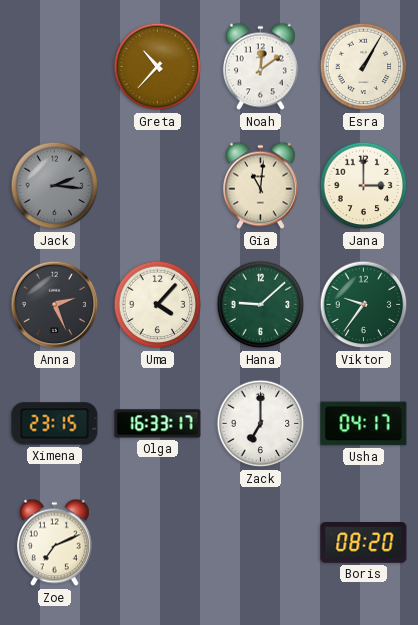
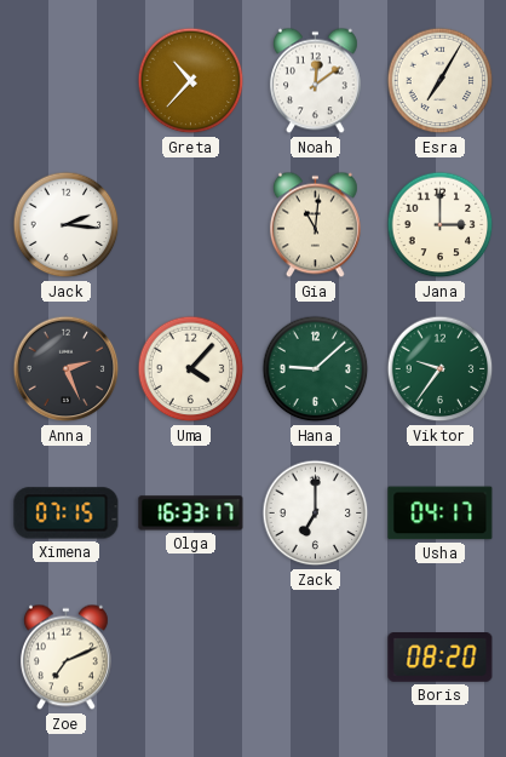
Esra: 1:05 -> 7:05 (441, 81)
Jack dial: grey -> white (67, 225)
Ximena: 23:15 -> 07:15 (67, 514)
